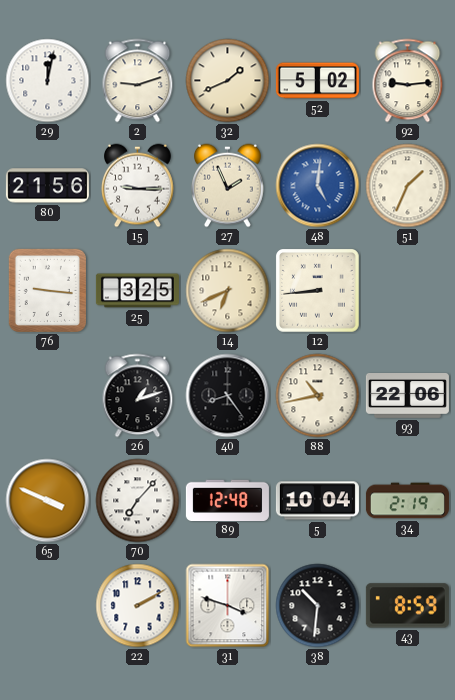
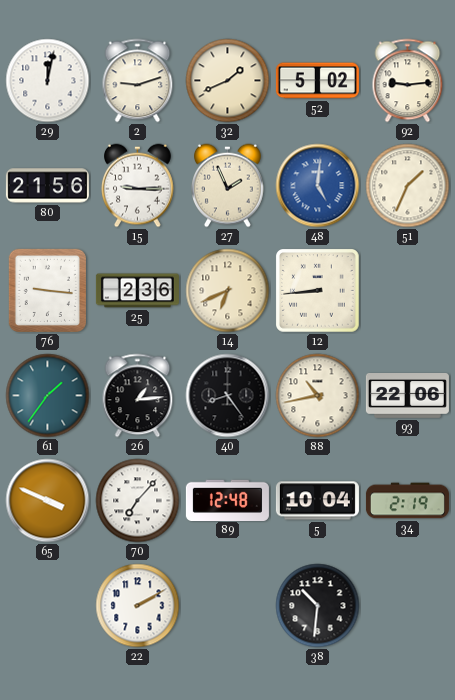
25: 3:25 -> 2:36 (137, 291)
61: none -> 1:36 (48, 396)
26: 1:12 -> 1:14 (138, 396)
31: 3:48 -> none (228, 606)
43: 8:59 -> none (407, 606)
